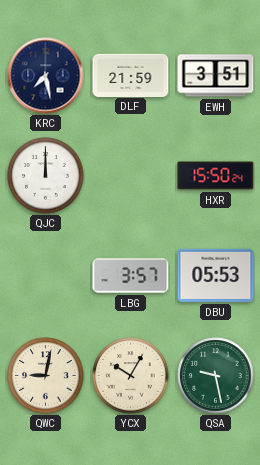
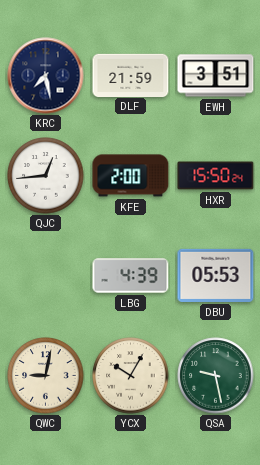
QJC: 12:00 -> 12:44 (46, 176)
KFE: none -> 2:00 (131, 176)
LBG: 3:57 -> 4:39 (131, 276)
